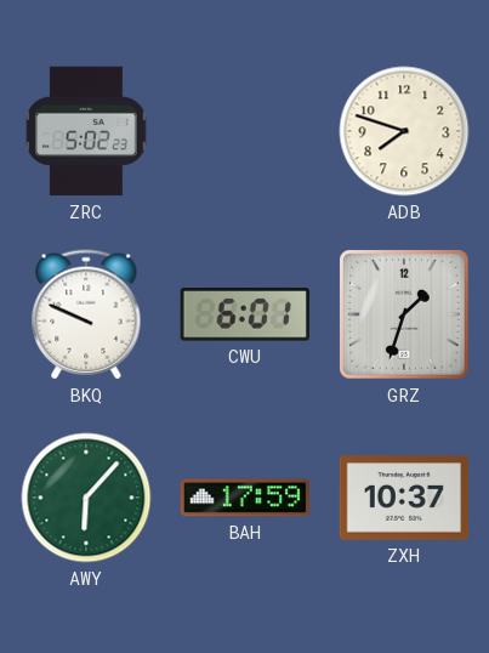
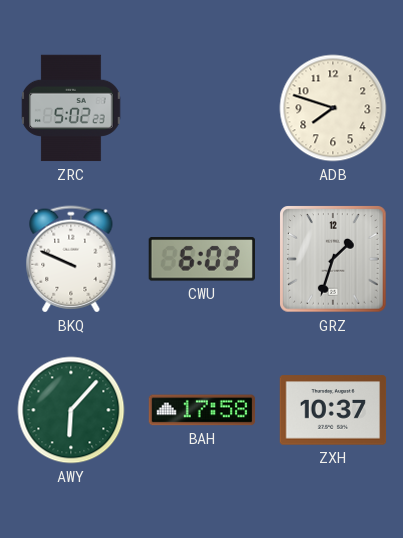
CWU: 6:01 -> 6:03 (202, 259)
BAH: 17:59 -> 17:58 (202, 410)
